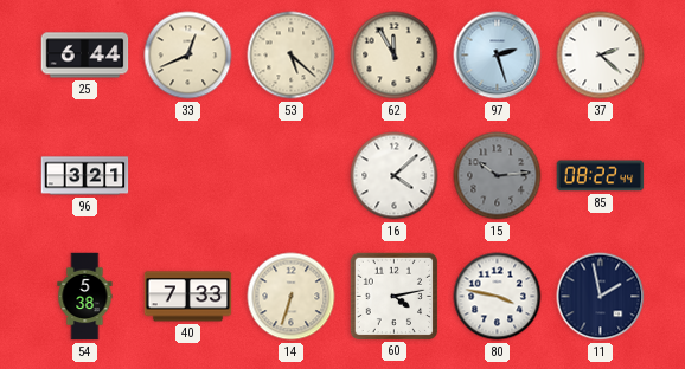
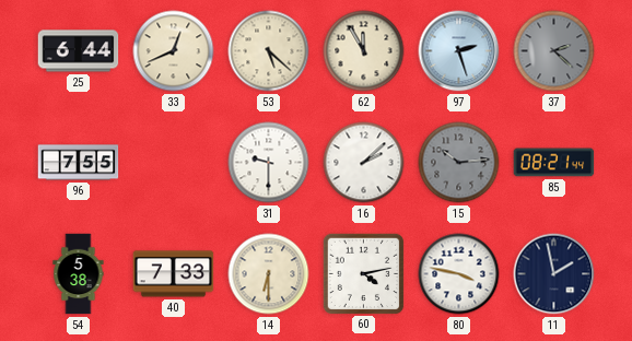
37 dial: white -> grey (554, 51)
96: 3:21 -> 7:55 (79, 163)
31: none -> 9:30 (269, 163)
16: 4:08 -> 2:08 (364, 163)
85: 08:22 -> 08:21 (554, 163)
14: 6:33 -> 6:30 (269, 274)
